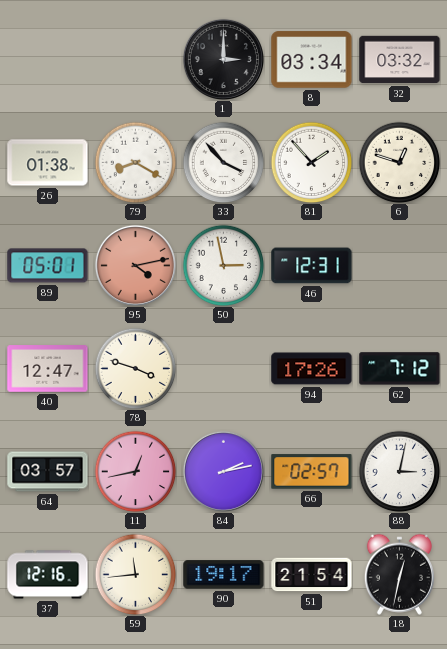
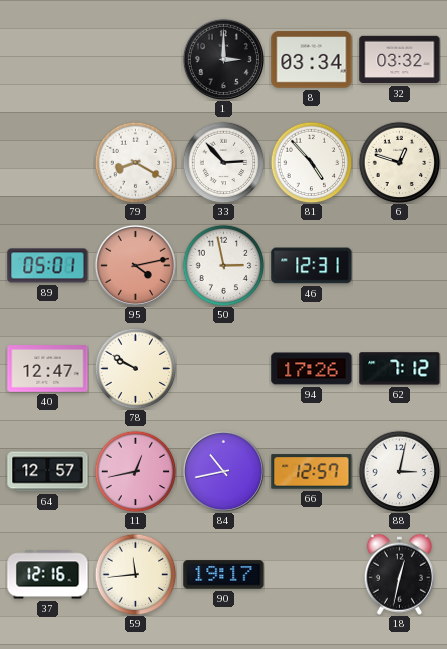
26: 01:38 -> none (48, 163)
33: 3:53 -> 2:53 (223, 162)
81: 1:53 -> 4:53 (311, 162)
78: 3:48 -> 9:50 (135, 368)
64: 03:57 -> 12:57 (48, 472)
84: 2:13 -> 10:43 (223, 471)
66: 02:57 -> 12:57 (312, 472)
51: 21:54 -> none (312, 575)
